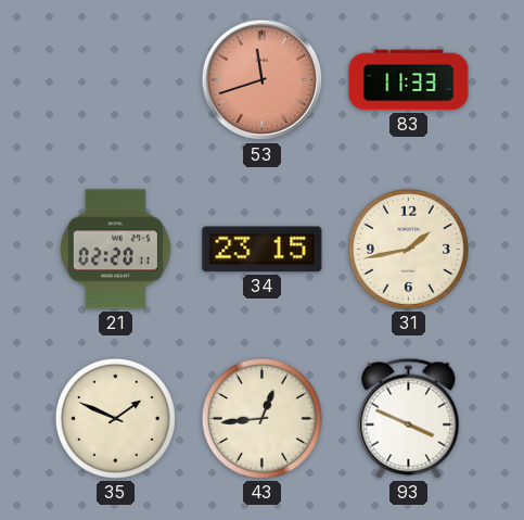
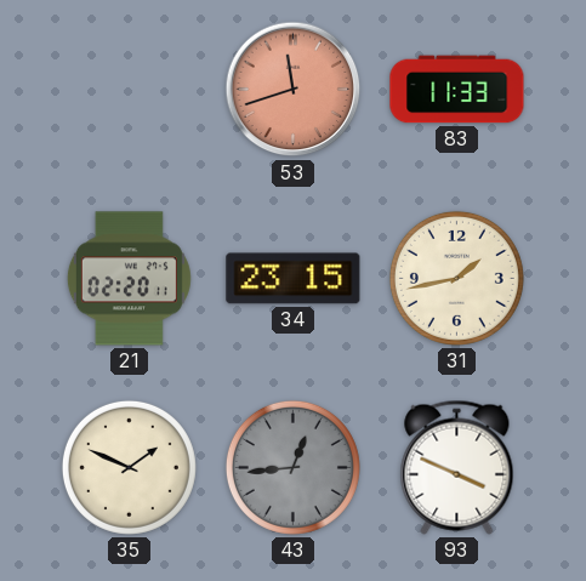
43 dial: cream -> grey (292, 467)
